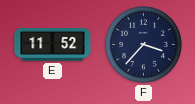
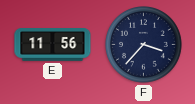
E: 11:52 -> 11:56 (53, 45)
